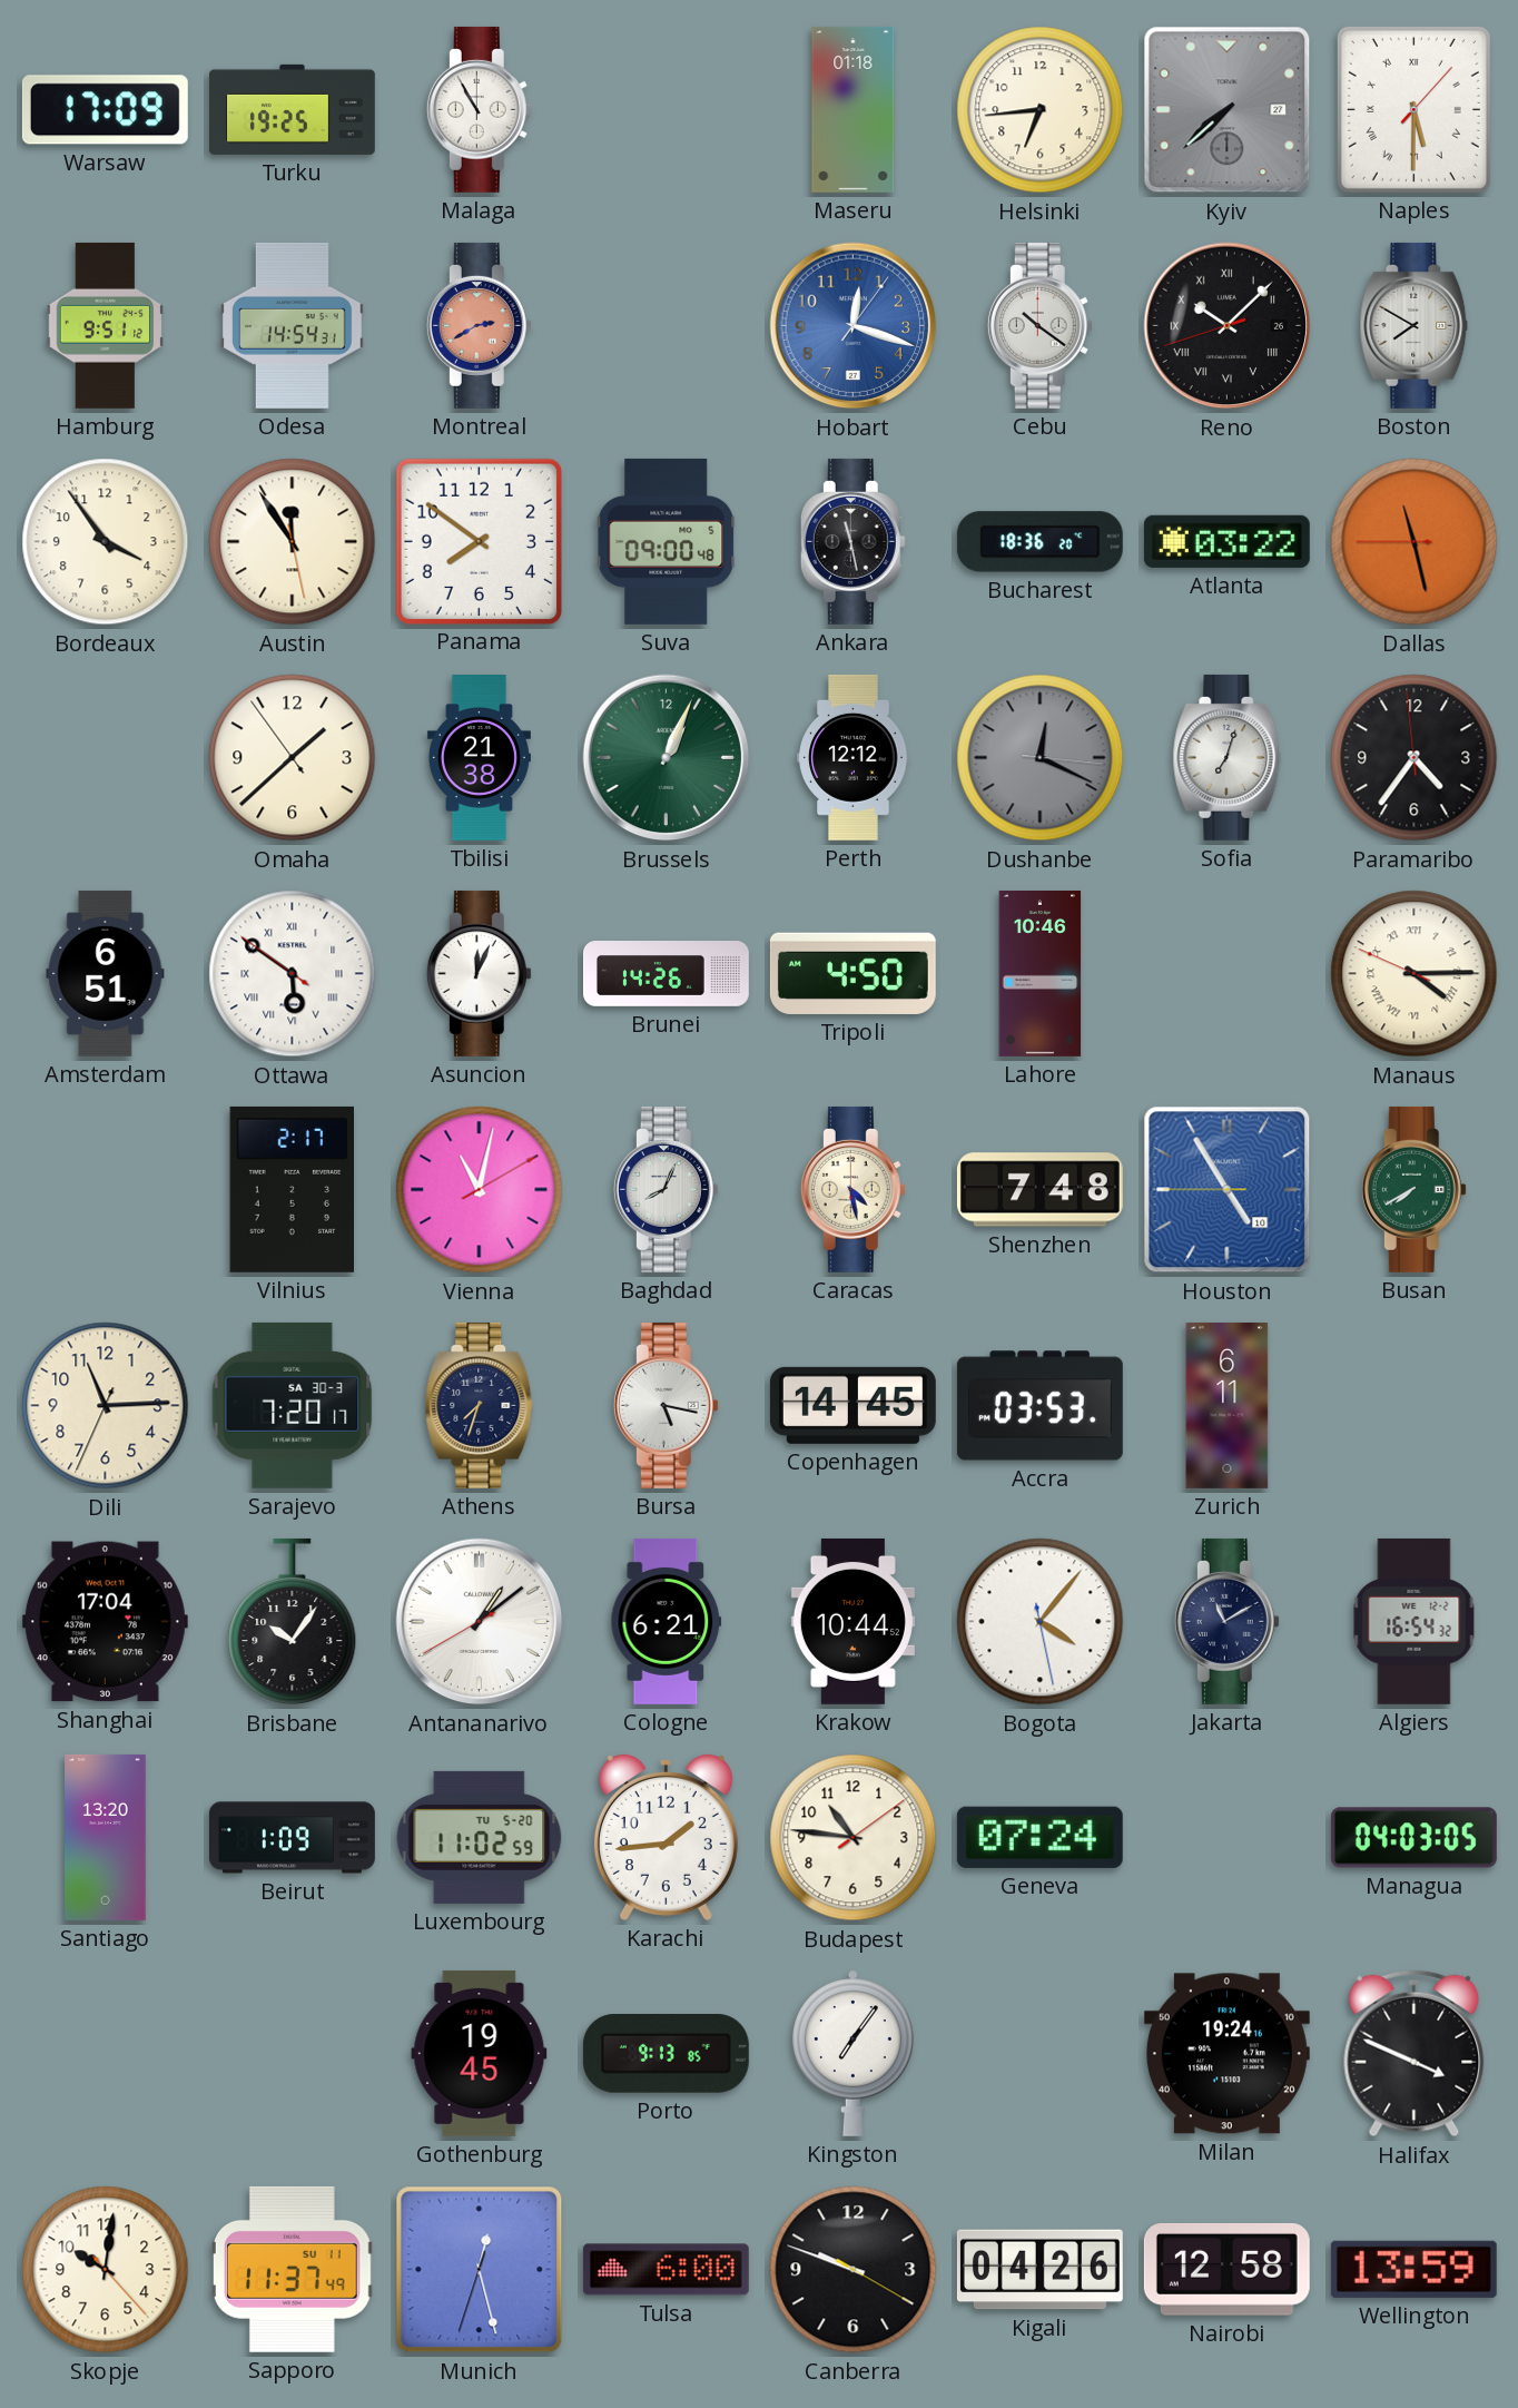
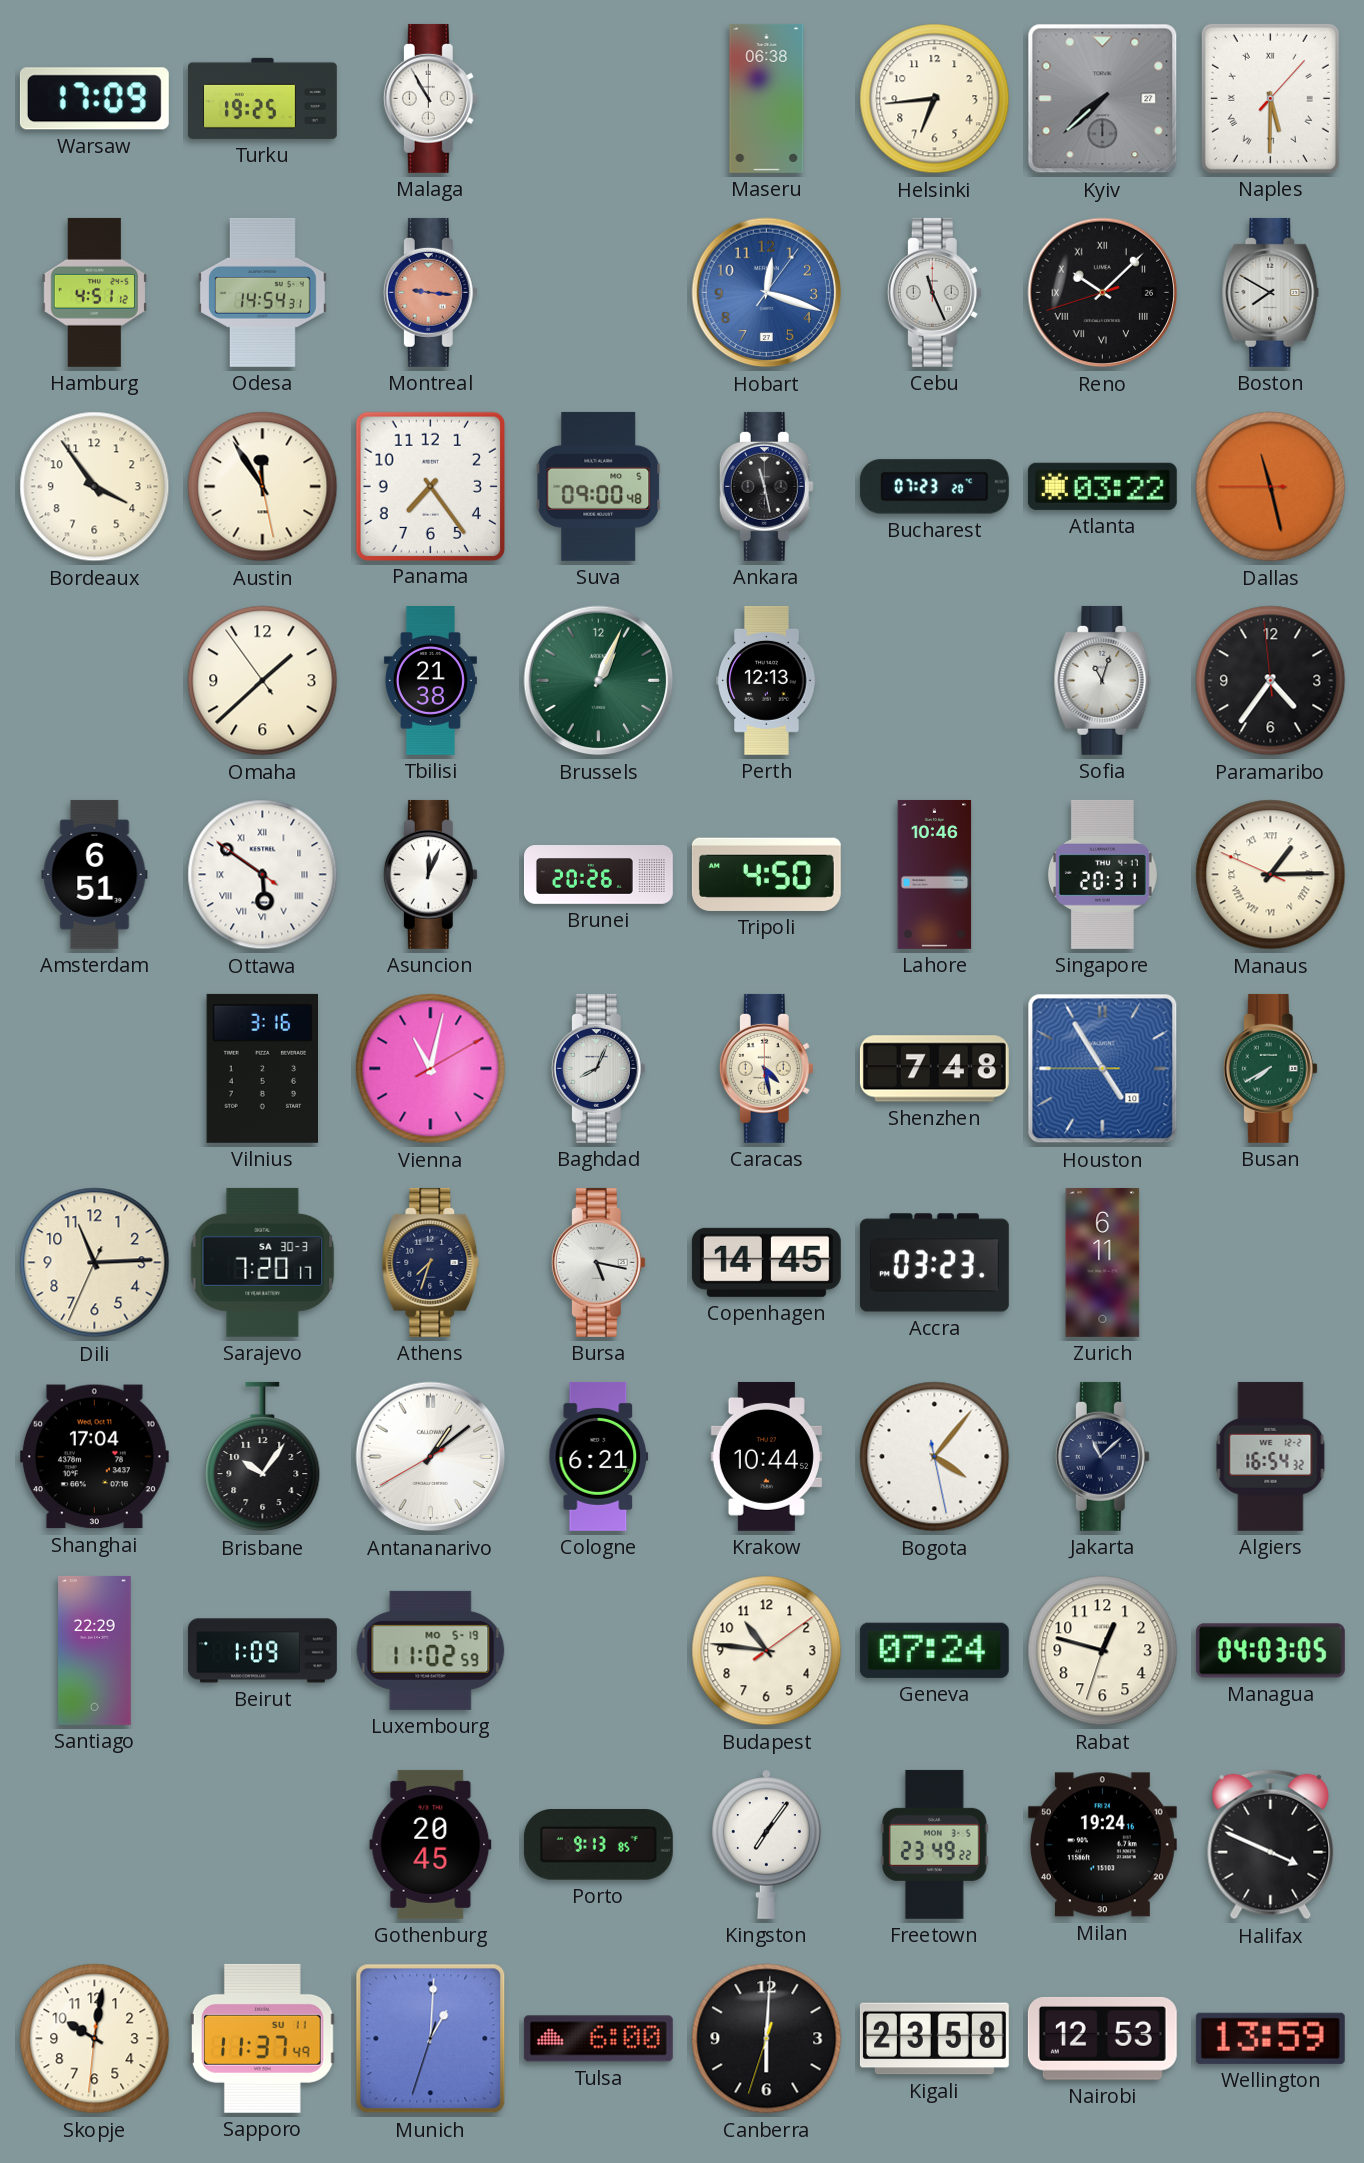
Maseru: 01:18 -> 06:38 (767, 98)
Hamburg: 9:51 -> 4:51 (94, 292)
Montreal: 2:40 -> 9:16 (430, 292)
Cebu: 10:21 -> 11:26 (934, 292)
Panama: 7:51 -> 7:24 (430, 486)
Bucharest: 18:36 -> 07:23 (934, 487)
Perth: 12:12 -> 12:13 (767, 680)
Dushanbe: 12:19 -> none (1041, 758)
Sofia: 7:03 -> 11:03 (1103, 680)
Brunei: 14:26 -> 20:26 (598, 875)
Singapore: none -> 20:31 (1102, 874)
Manaus: 4:14 -> 1:14 (1271, 875)
Vilnius: 2:17 -> 3:16 (262, 1068)
Accra: 03:53 -> 03:23 (934, 1263)
Jakarta: 11:10 -> 11:08 (1102, 1456)
Santiago: 13:20 -> 22:29 (95, 1650)
Luxembourg date: TU 5-20 -> MO 5-19 (431, 1650)
Karachi: 1:44 -> none (666, 1837)
Rabat: none -> 12:47 (1103, 1651)
Gothenburg: 19:45 -> 20:45 (431, 1844)
Freetown: none -> 23:49 (934, 1844)
Skopje: 10:01:23 -> 10:01:31 (95, 2039)
Munich: 12:27 -> 1:00 (431, 2039)
Canberra: 9:48 -> 6:00 (767, 2039)
Kigali: 04:26 -> 23:58 (934, 2039)
Nairobi: 12:58 -> 12:53 (1102, 2038)
